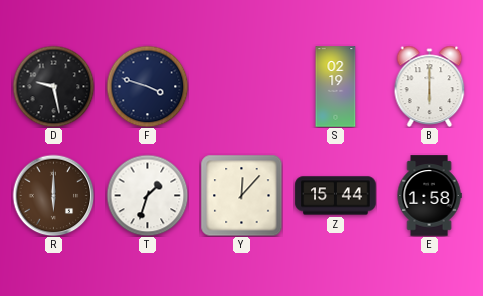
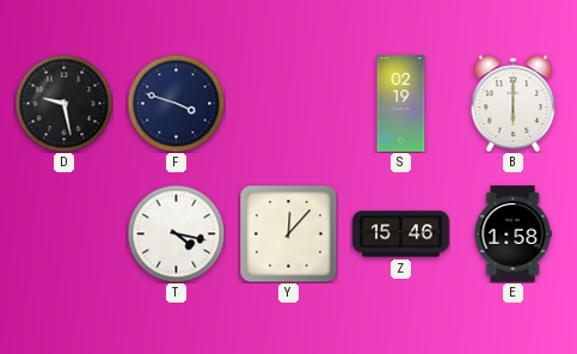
R: 6:00 -> none (53, 195)
T: 1:33 -> 4:17 (176, 233)
Z: 15:44 -> 15:46 (401, 234)
